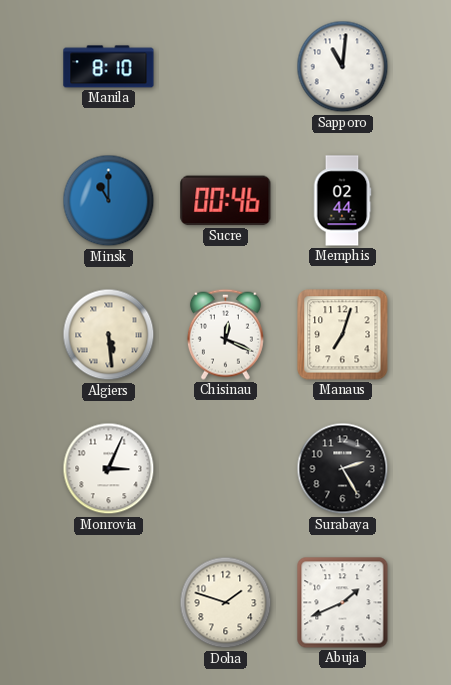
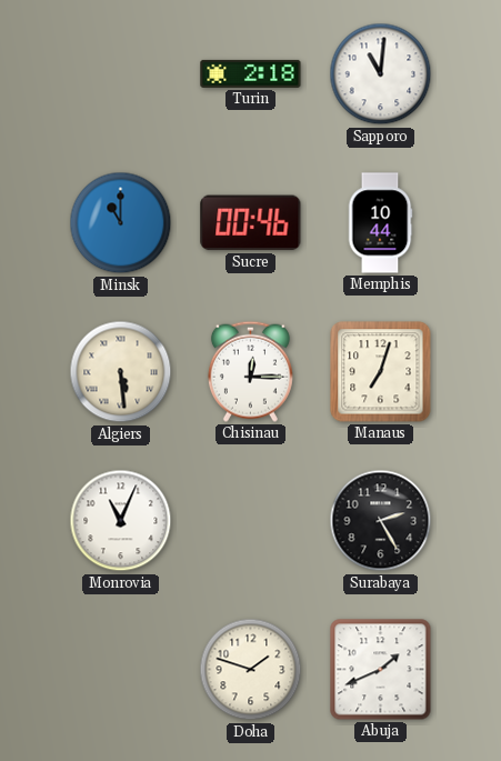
Manila: 8:10 -> none (109, 67)
Turin: none -> 2:18 (251, 73)
Memphis: 02:44 -> 10:44 (380, 223)
Chisinau: 12:19 -> 12:15 (250, 371)
Monrovia: 3:04 -> 11:04 (121, 521)
